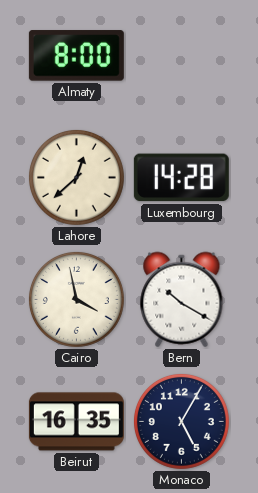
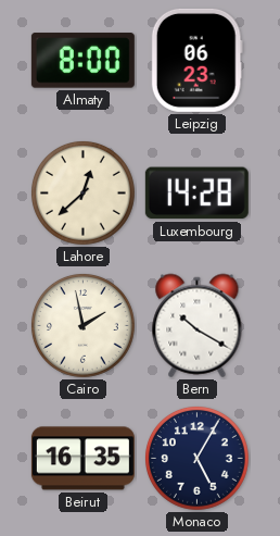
Leipzig: none -> 06:23 (196, 60)
Cairo: 3:58 -> 1:58 (82, 325)
